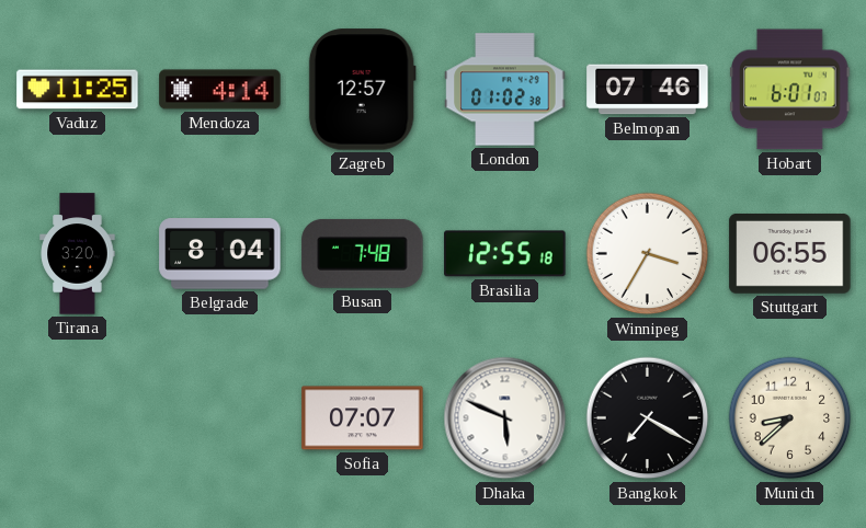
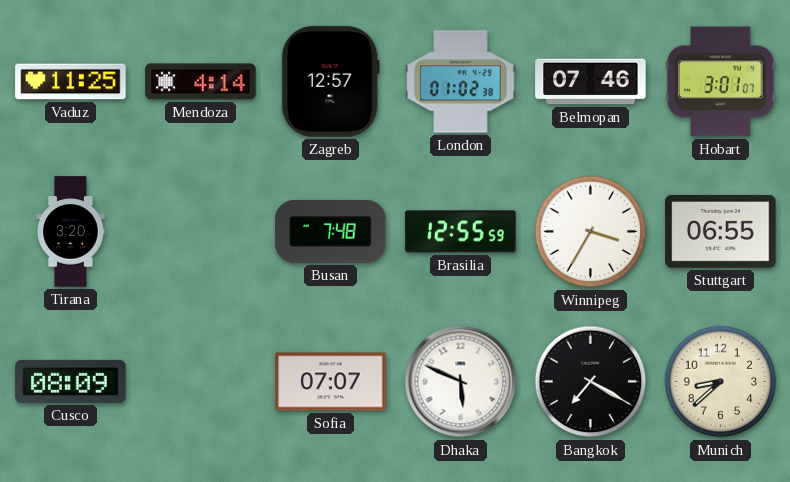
Hobart: 6:01 -> 3:01 (721, 82)
Belgrade: 8:04 -> none (220, 254)
Brasilia: 12:55:18 -> 12:55:59 (461, 232)
Cusco: none -> 08:09 (71, 381)
